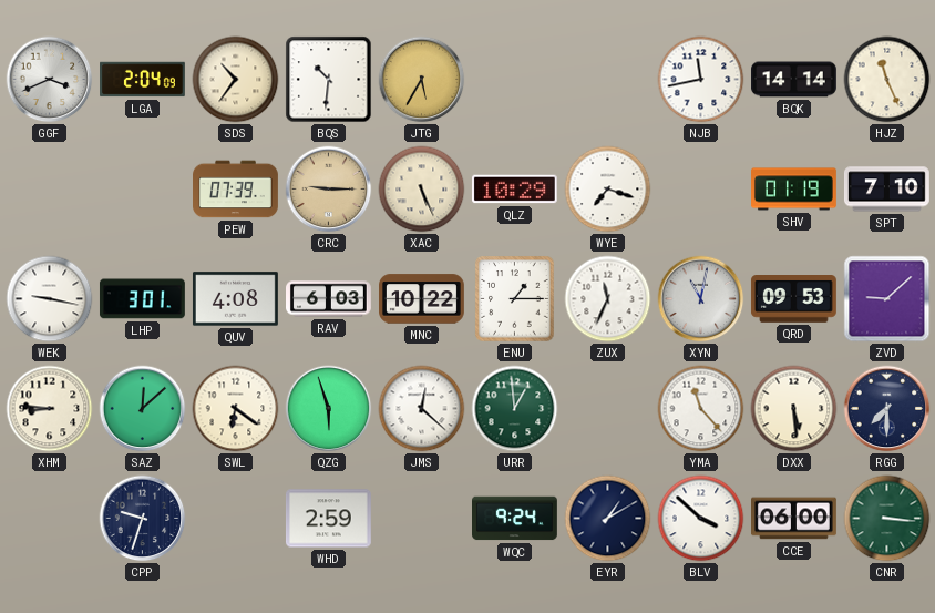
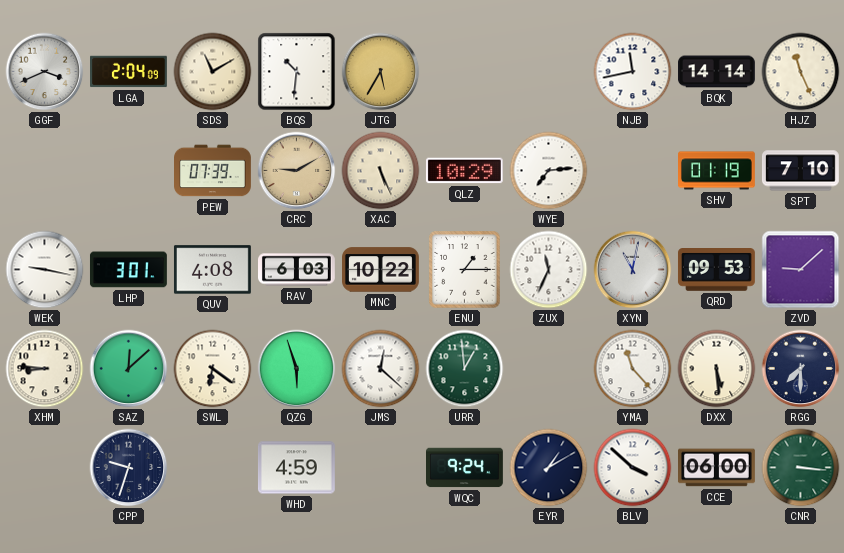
SDS: 10:36 -> 11:10 (213, 72)
CRC: 9:15 -> 9:10 (297, 171)
WYE: 7:18 -> 7:14 (549, 171)
WHD: 2:59 -> 4:59 (296, 468)
